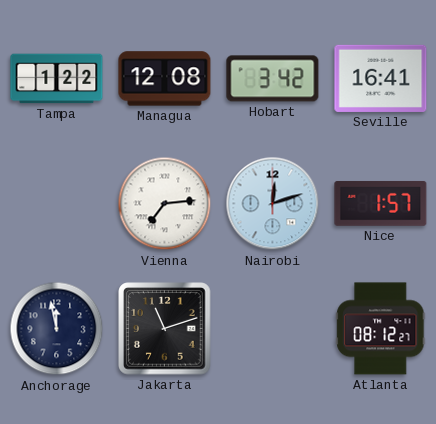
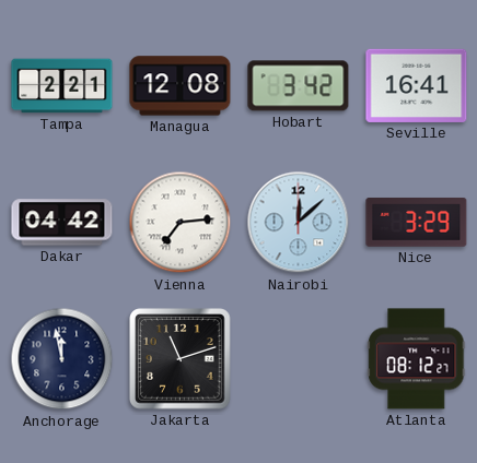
Tampa: 1:22 -> 2:21 (62, 86)
Dakar: none -> 04:42 (62, 223)
Nairobi: 12:12 -> 12:08 (299, 223)
Nice: 1:57 -> 3:29 (417, 222)
